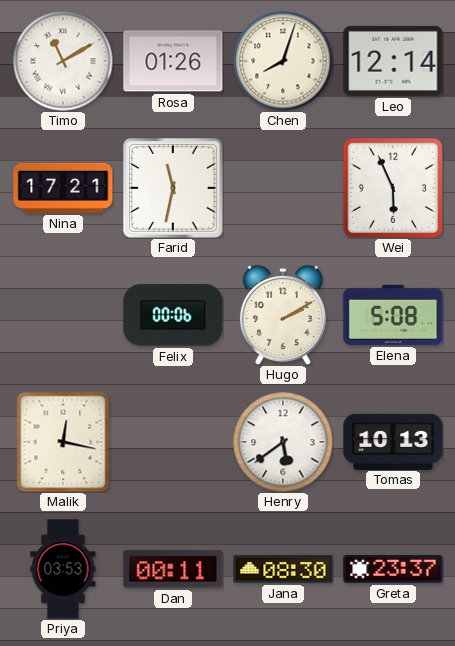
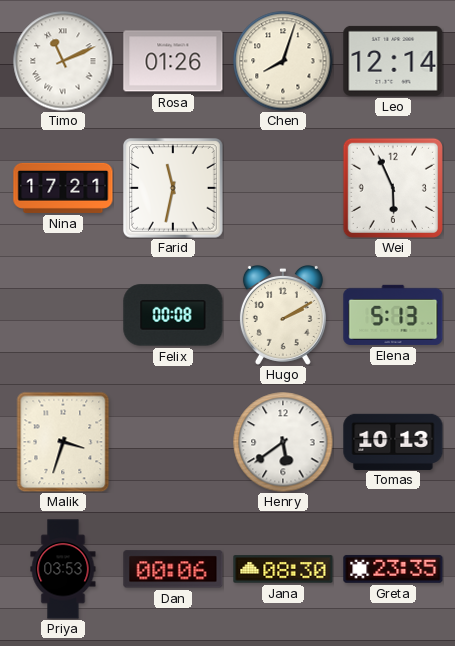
Timo: 11:10 -> 11:11 (63, 61)
Felix: 00:06 -> 00:08 (173, 315)
Elena: 5:08 -> 5:13 (393, 315)
Malik: 12:17 -> 3:33 (63, 442)
Dan: 00:11 -> 00:06 (173, 569)
Greta: 23:37 -> 23:35 (393, 569)
